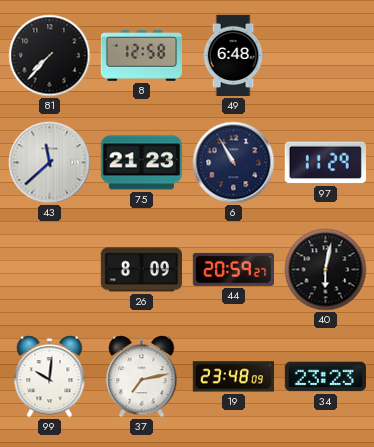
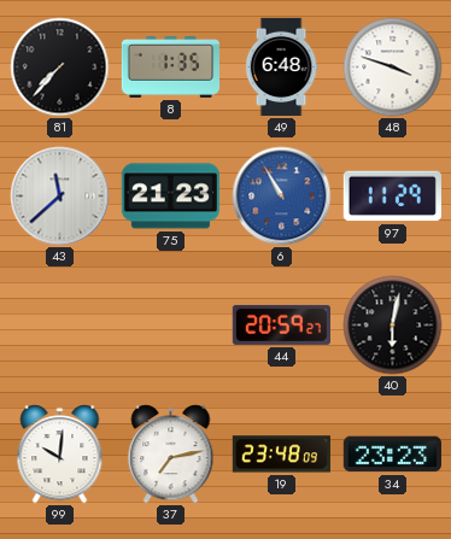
8: 12:58 -> 1:35 (170, 68)
48: none -> 3:48 (393, 68)
6 dial: navy -> blue (282, 197)
26: 8:09 -> none (141, 270)
